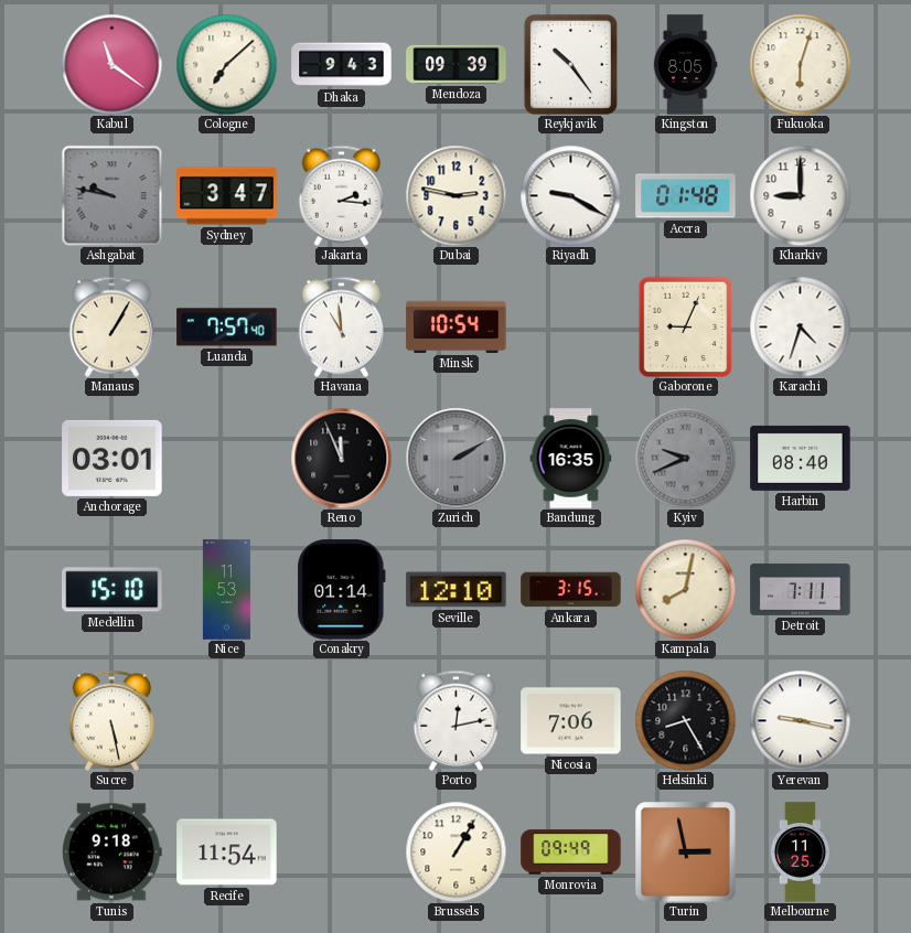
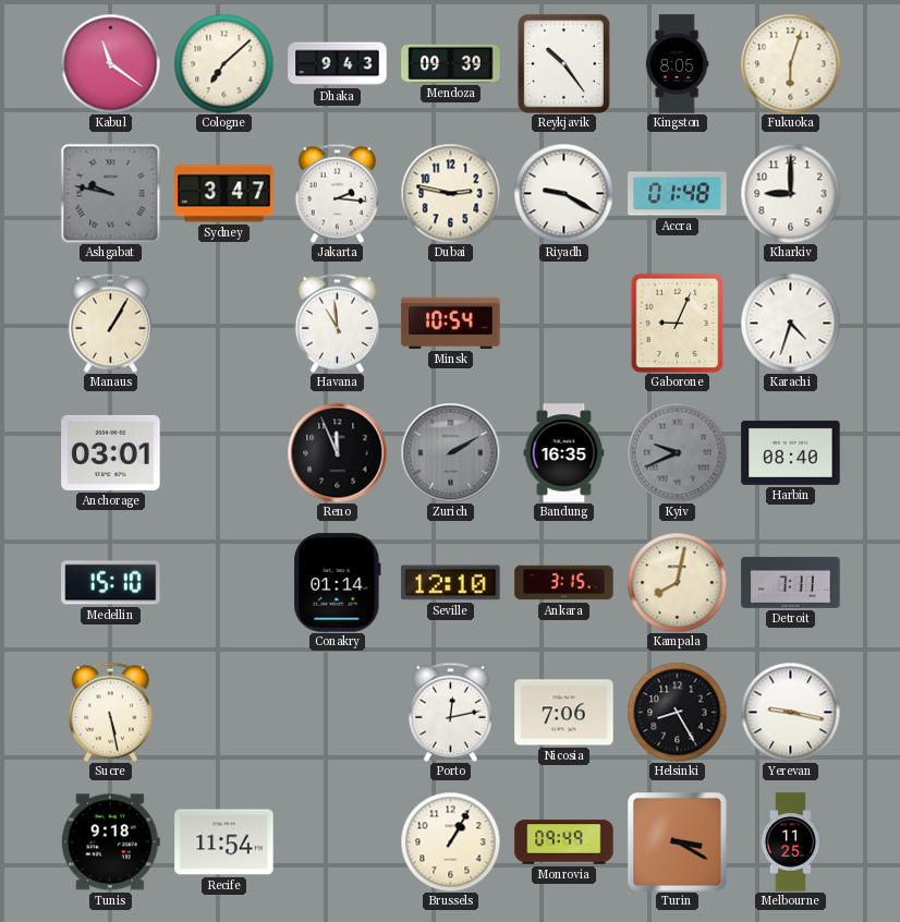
Luanda: 7:57 -> none (227, 328)
Nice: 11:53 -> none (226, 590)
Turin: 2:58 -> 3:20 (678, 842)
